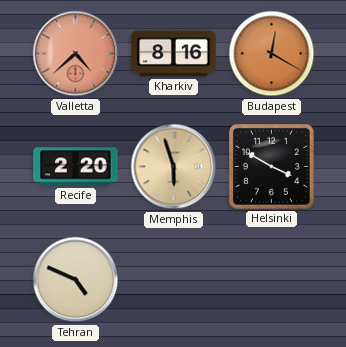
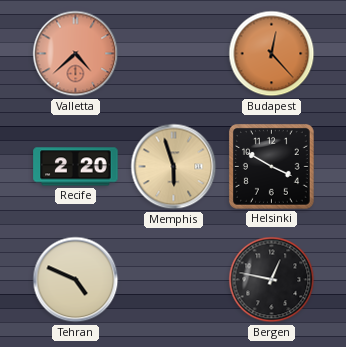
Kharkiv: 8:16 -> none (174, 54)
Budapest: 12:20 -> 12:23 (272, 54)
Bergen: none -> 12:47 (272, 280)
